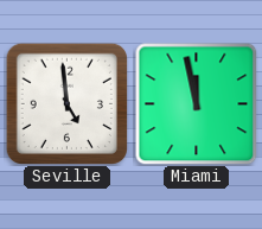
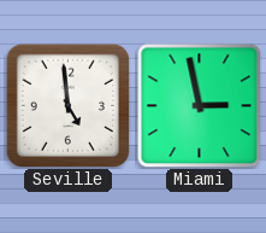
Miami: 11:58 -> 2:58 (199, 105)
